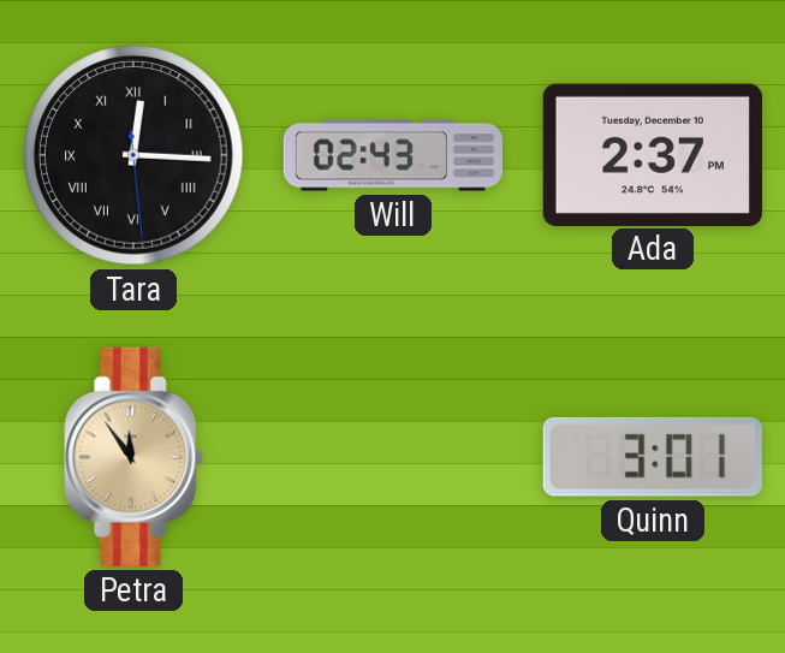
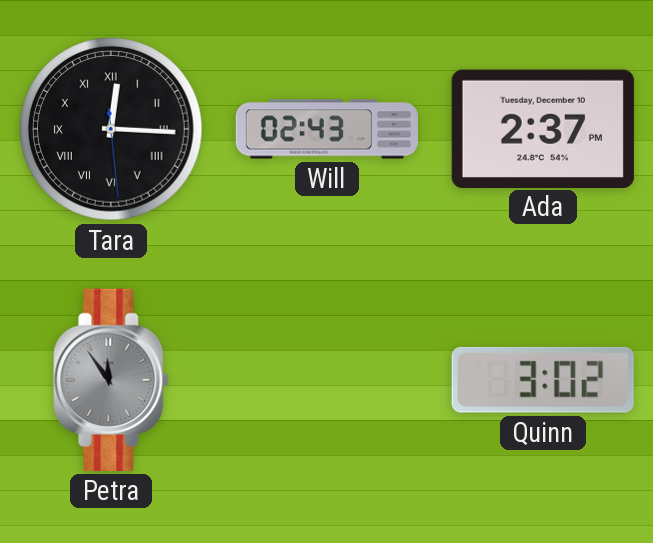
Petra dial: champagne -> grey (111, 380)
Quinn: 3:01 -> 3:02 (543, 380)
